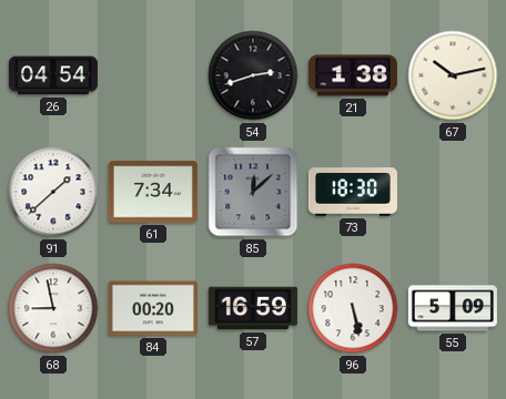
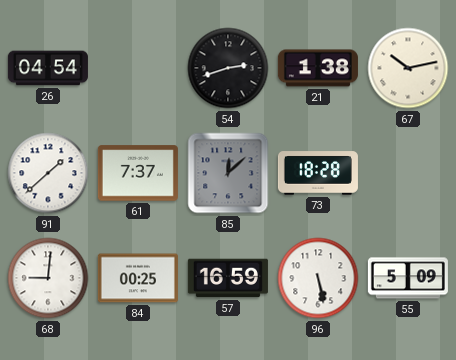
61: 7:34 -> 7:37 (138, 173)
73: 18:30 -> 18:28 (318, 173)
68: 8:58 -> 9:01 (48, 278)
84: 00:20 -> 00:25 (138, 278)
